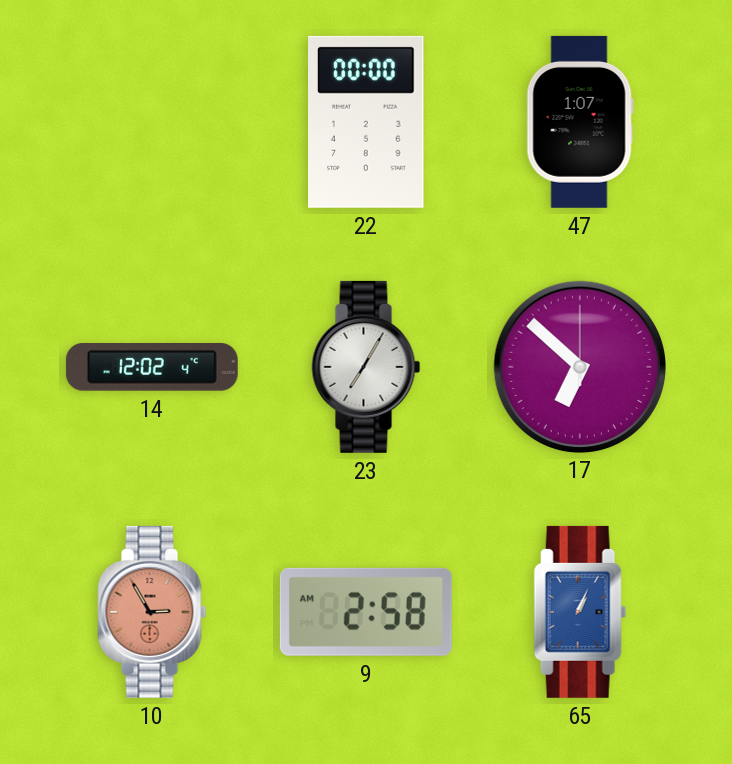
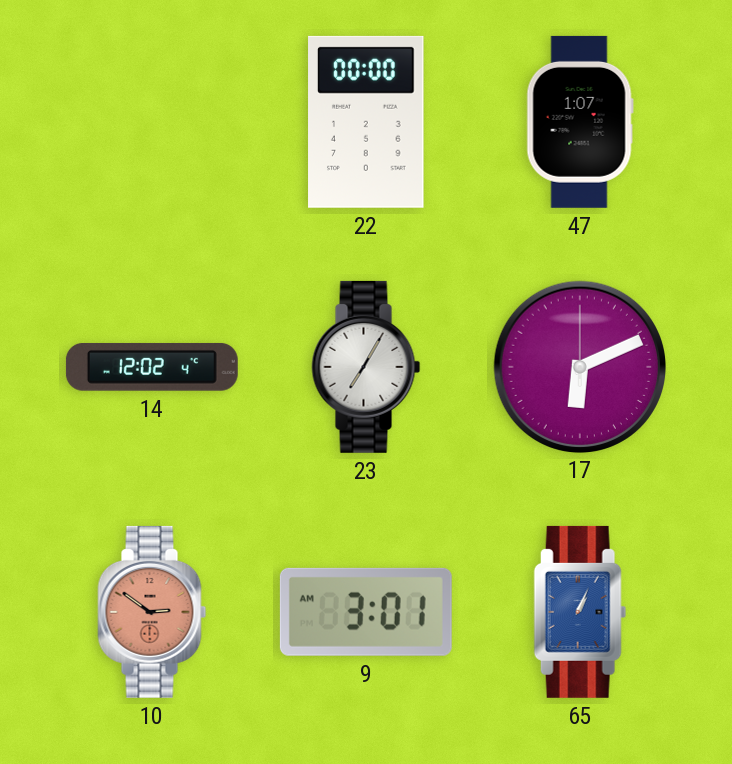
17: 6:52 -> 6:11 (579, 366)
10: 2:55 -> 2:51 (152, 612)
9: 2:58 -> 3:01 (366, 612)
